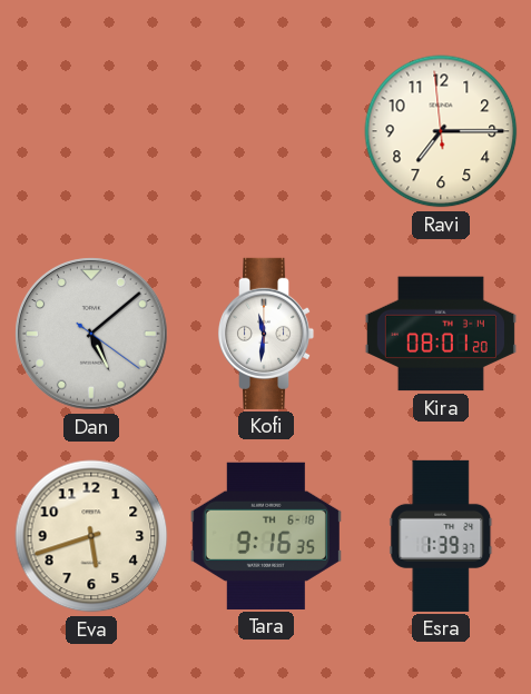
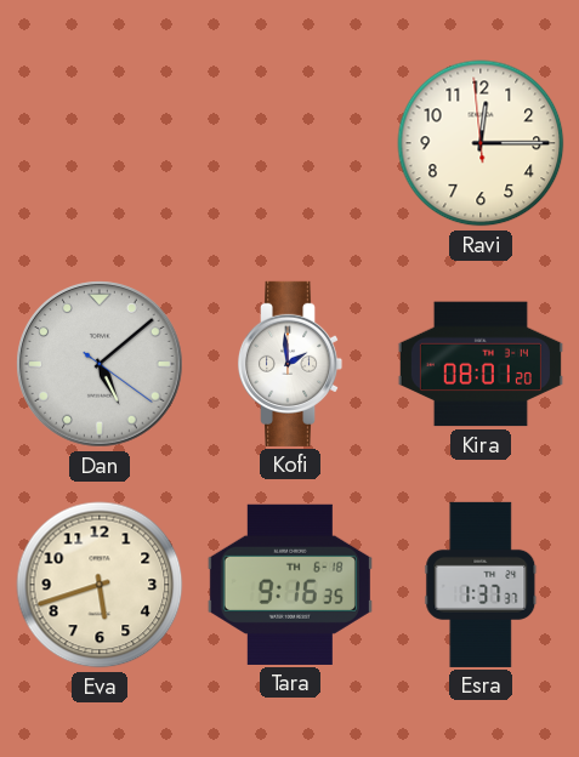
Ravi: 7:14 -> 12:14 (481, 143)
Kofi: 11:31 -> 1:59 (290, 364)
Esra: 1:39 -> 1:37 (481, 585)
